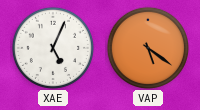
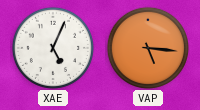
VAP: 5:21 -> 5:16 (147, 47)
